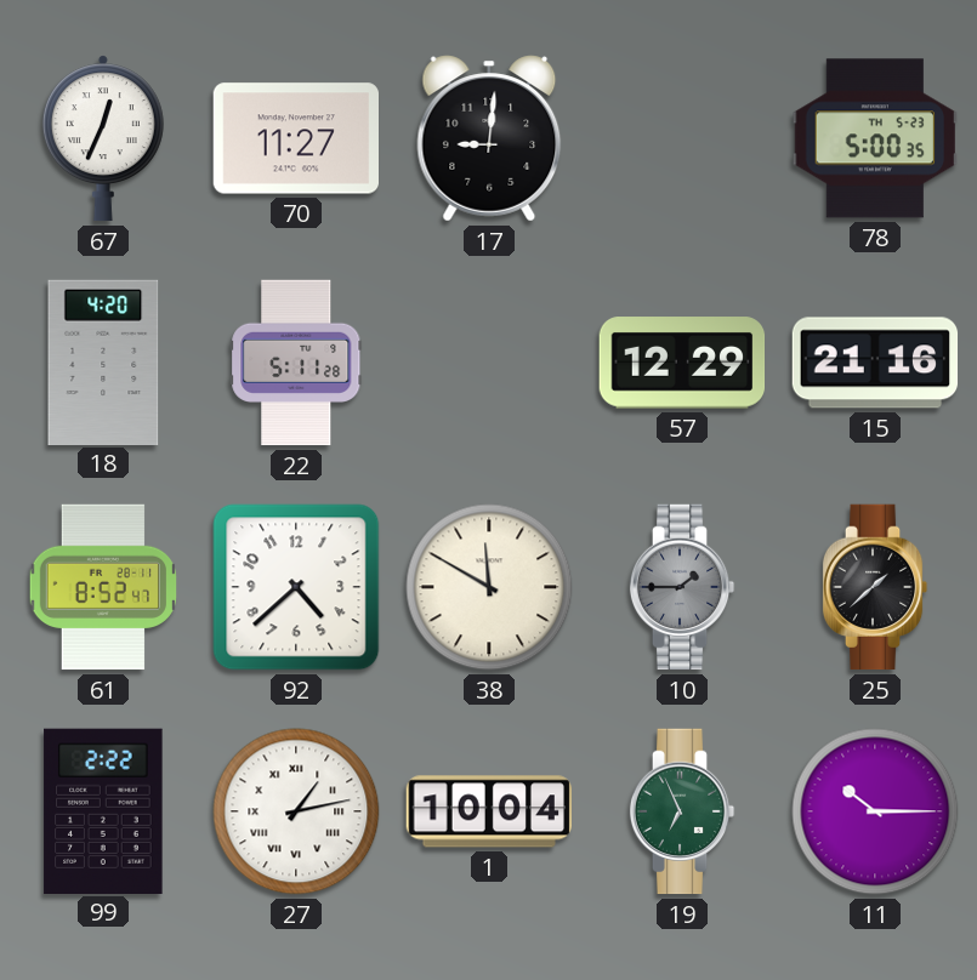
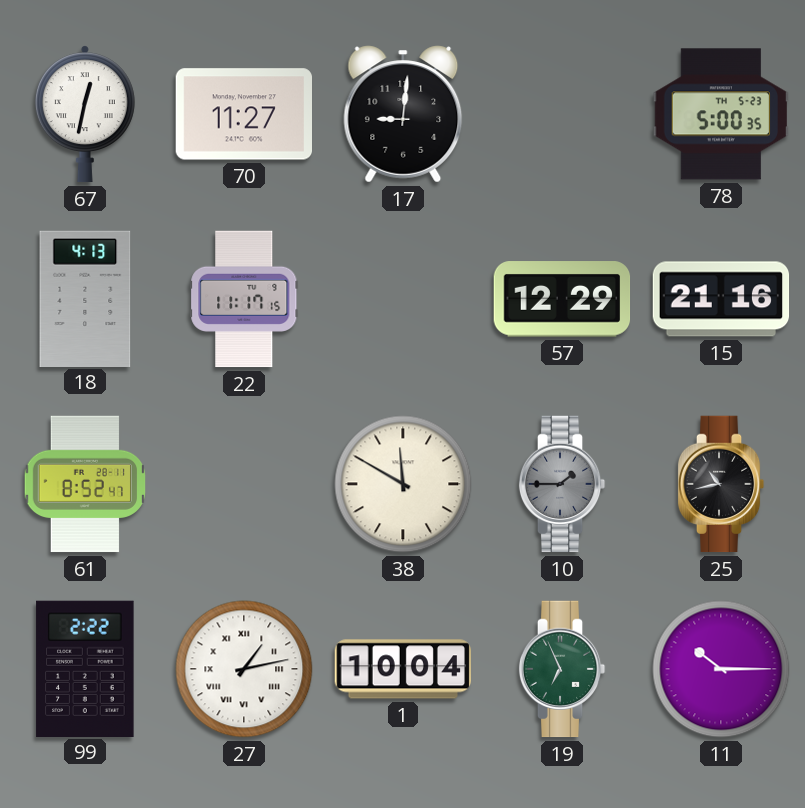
67: 12:34 -> 12:32 (85, 114)
18: 4:20 -> 4:13 (85, 298)
22: 5:11 -> 11:17 (244, 299)
92: 4:38 -> none (296, 587)
25: 1:38 -> 10:43 (721, 484)
